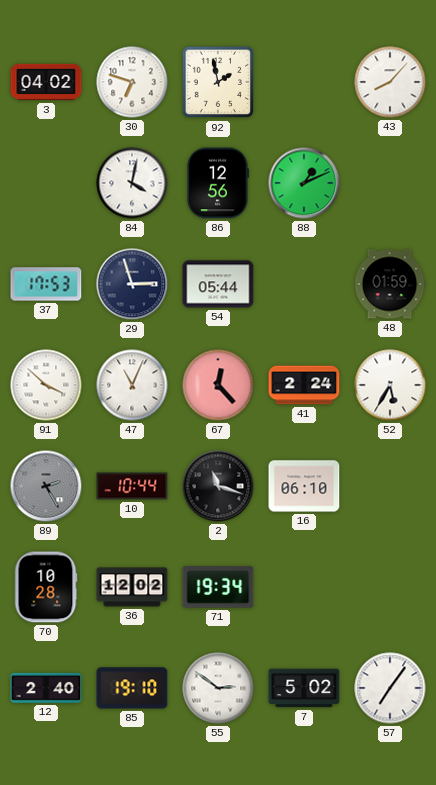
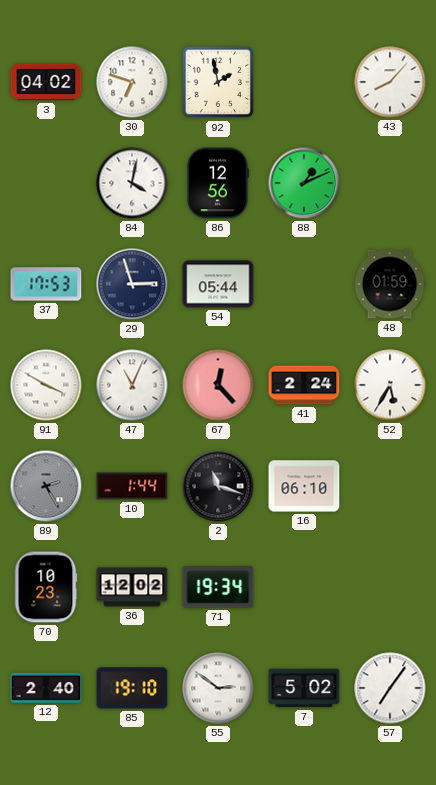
91: 3:52 -> 3:50 (46, 385)
10: 10:44 -> 1:44 (132, 486)
70: 10:28 -> 10:23 (46, 587)
